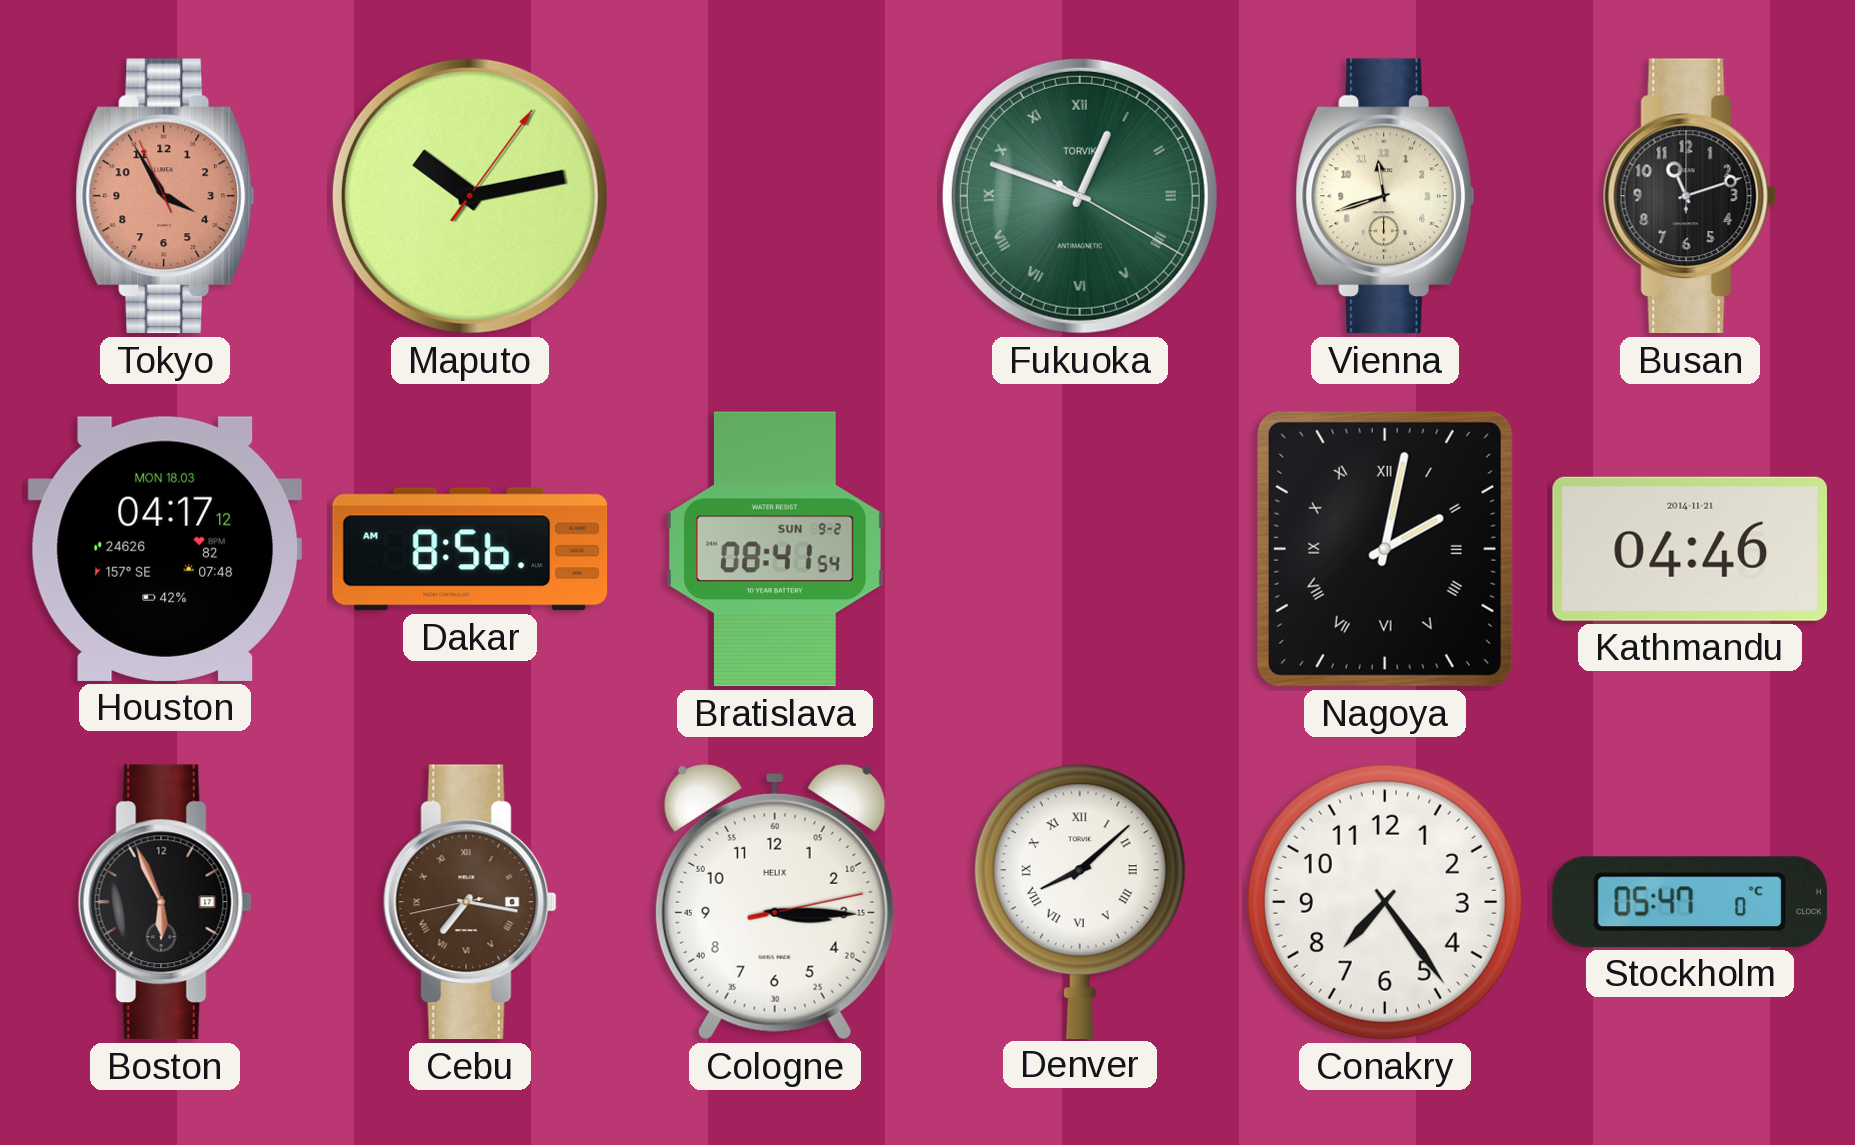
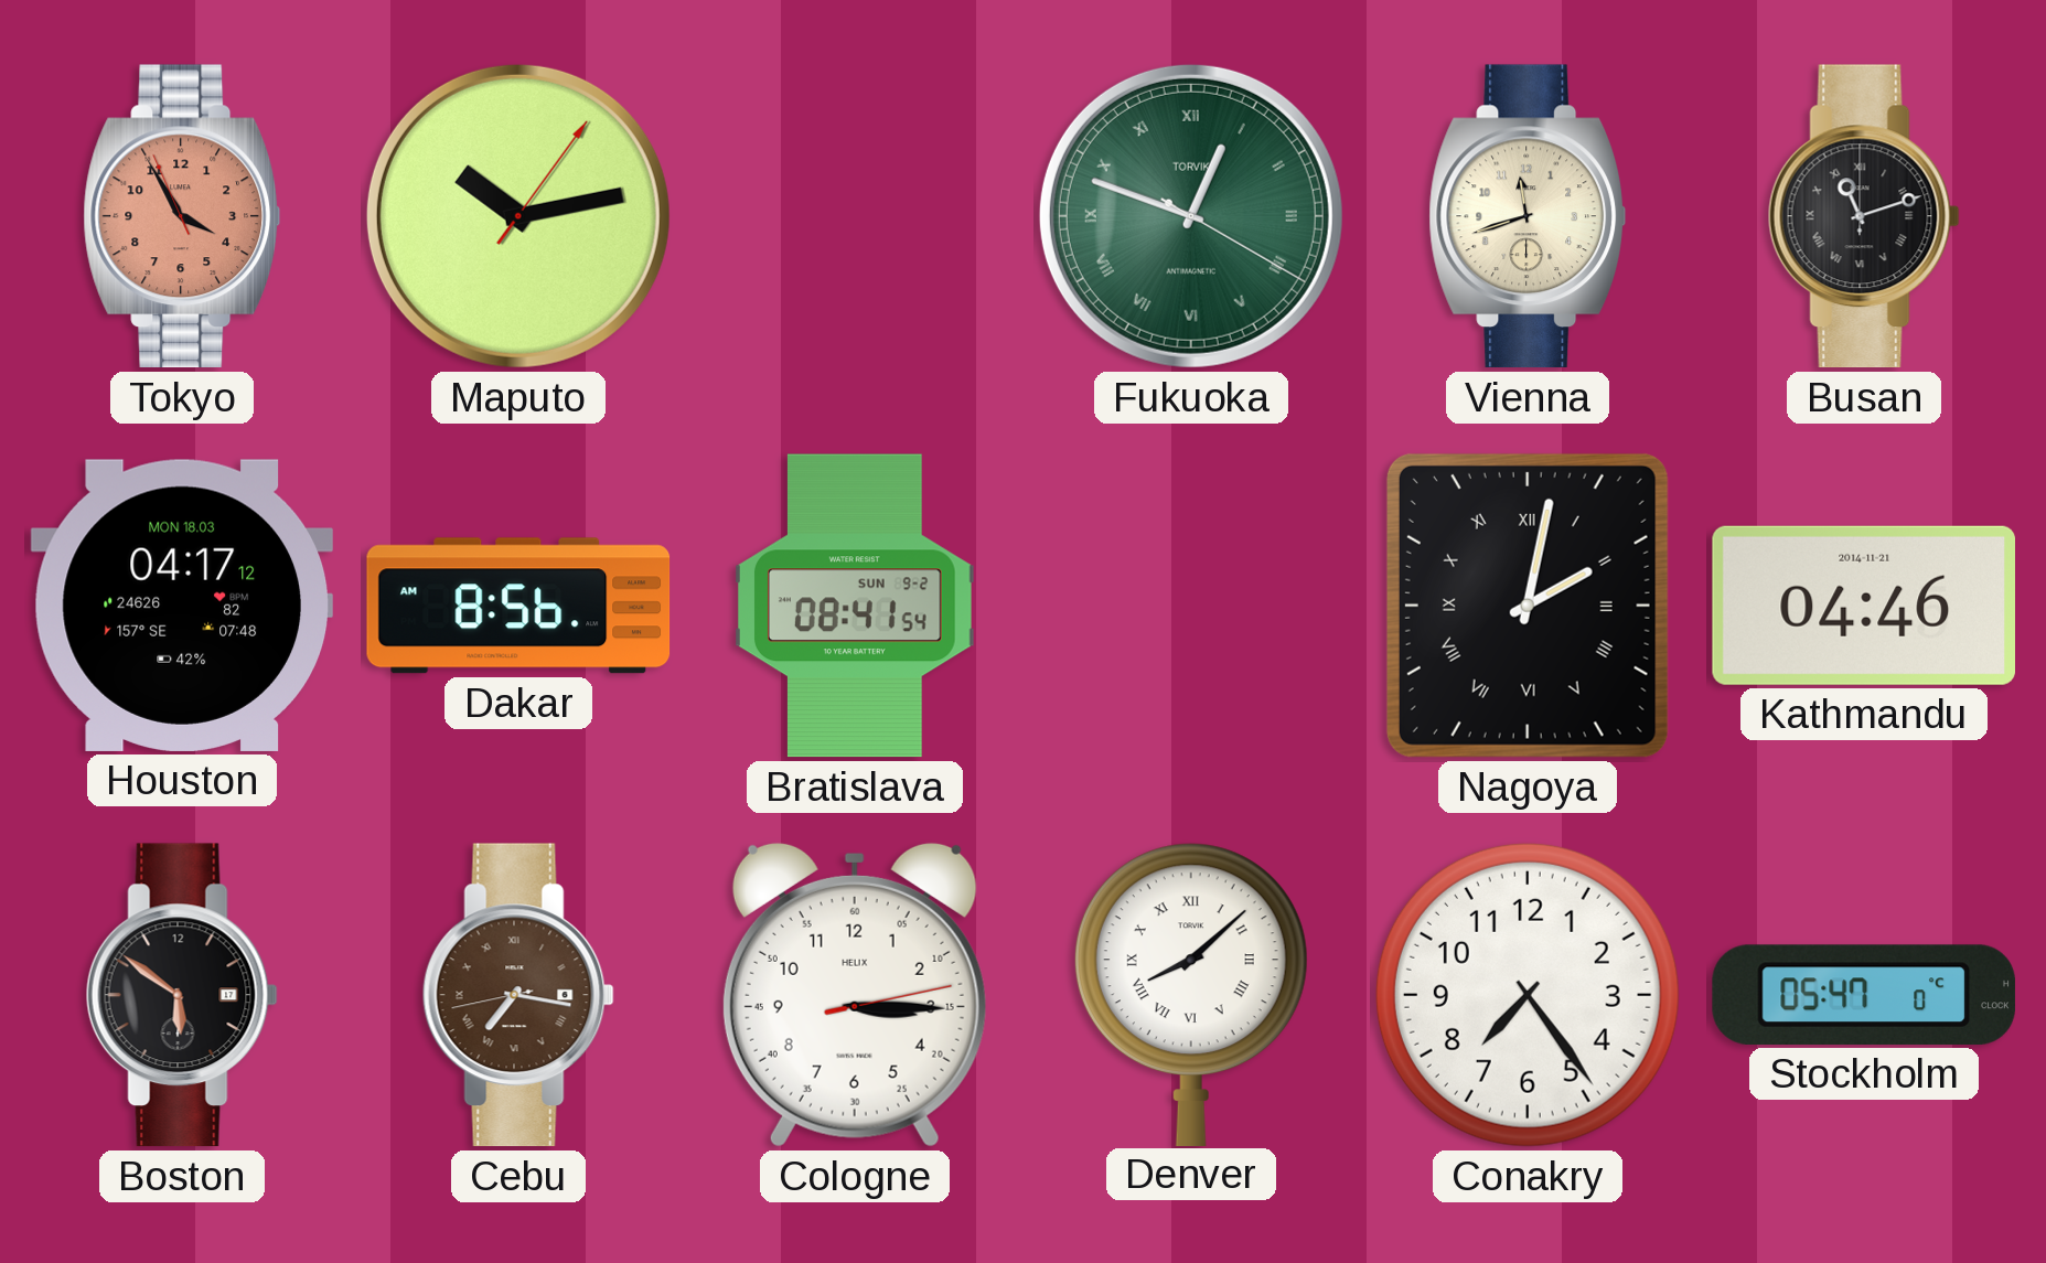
Busan numerals: Arabic -> Roman (1864, 216)
Boston: 5:56 -> 5:51 (182, 995)
